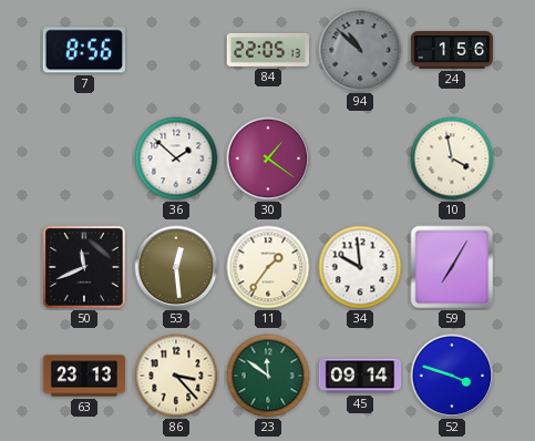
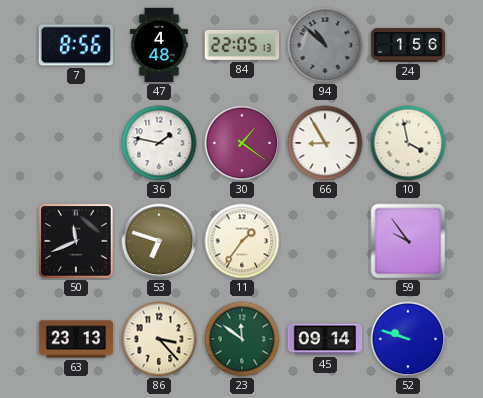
47: none -> 4:48 (159, 45)
36: 1:52 -> 1:47 (159, 143)
66: none -> 8:55 (325, 143)
53: 12:29 -> 6:48 (159, 241)
34: 9:59 -> none (360, 267)
59: 7:05 -> 9:54 (408, 241)
52: 3:48 -> 9:48 (408, 339)
